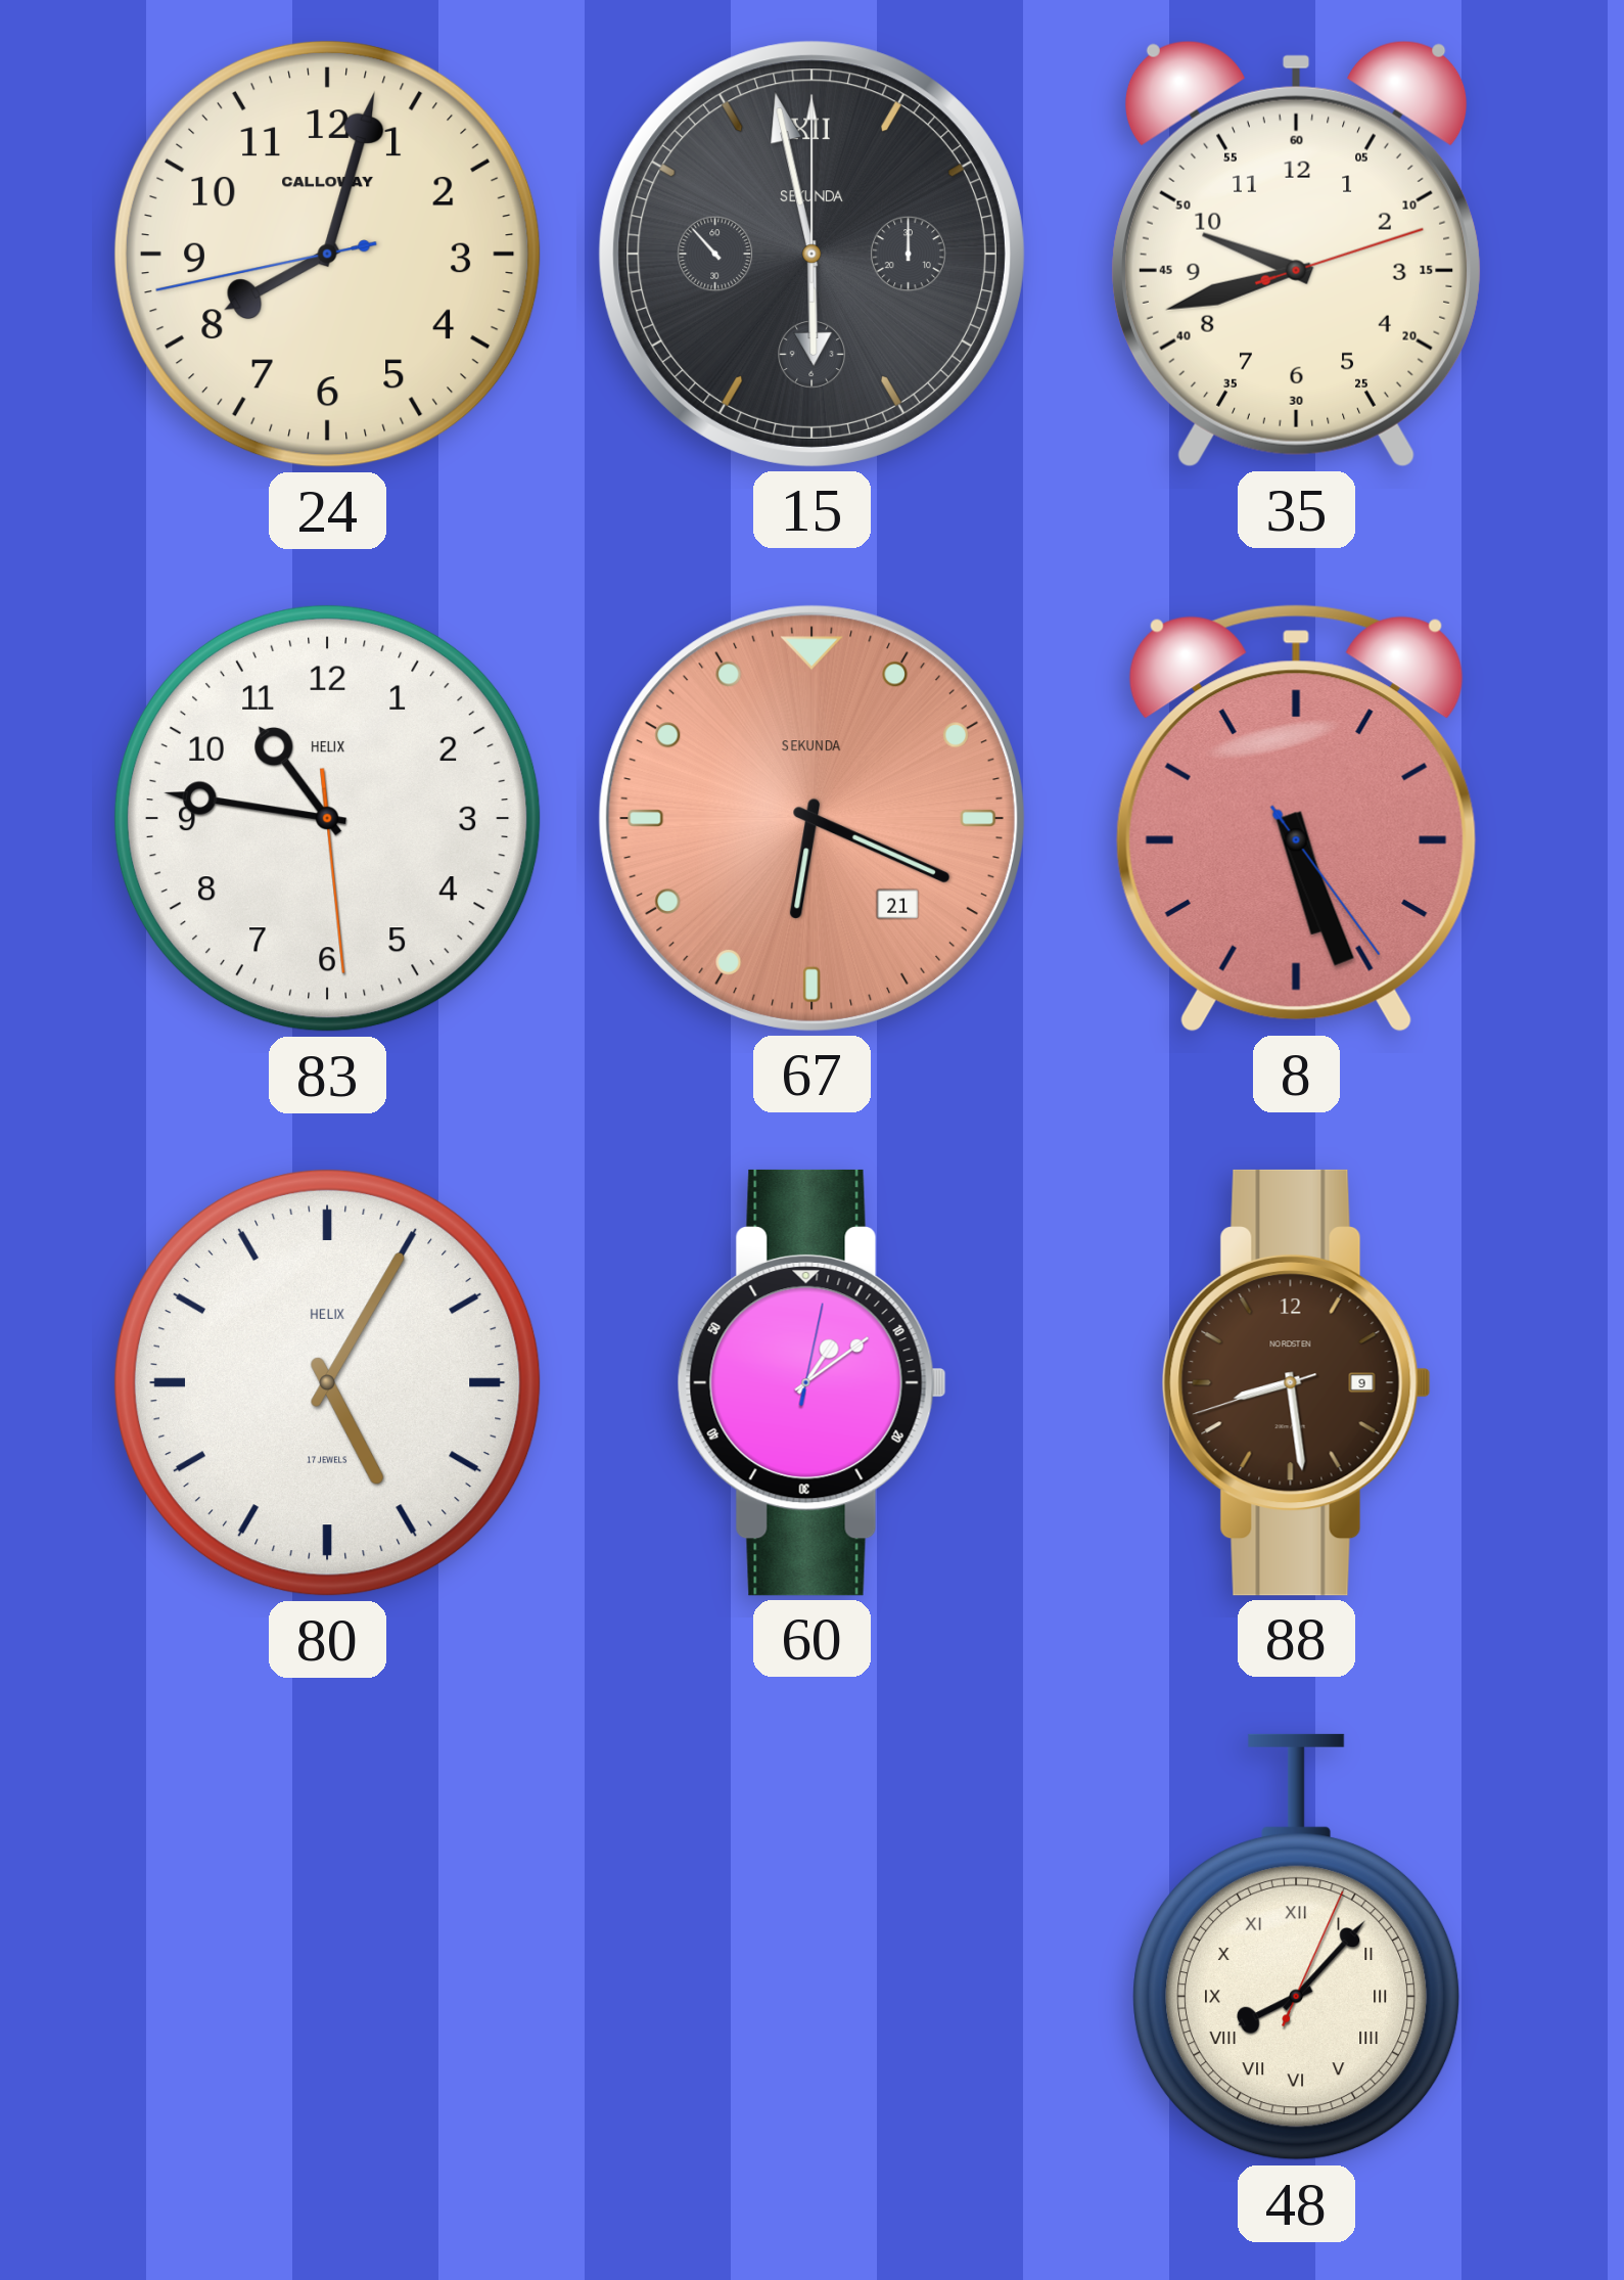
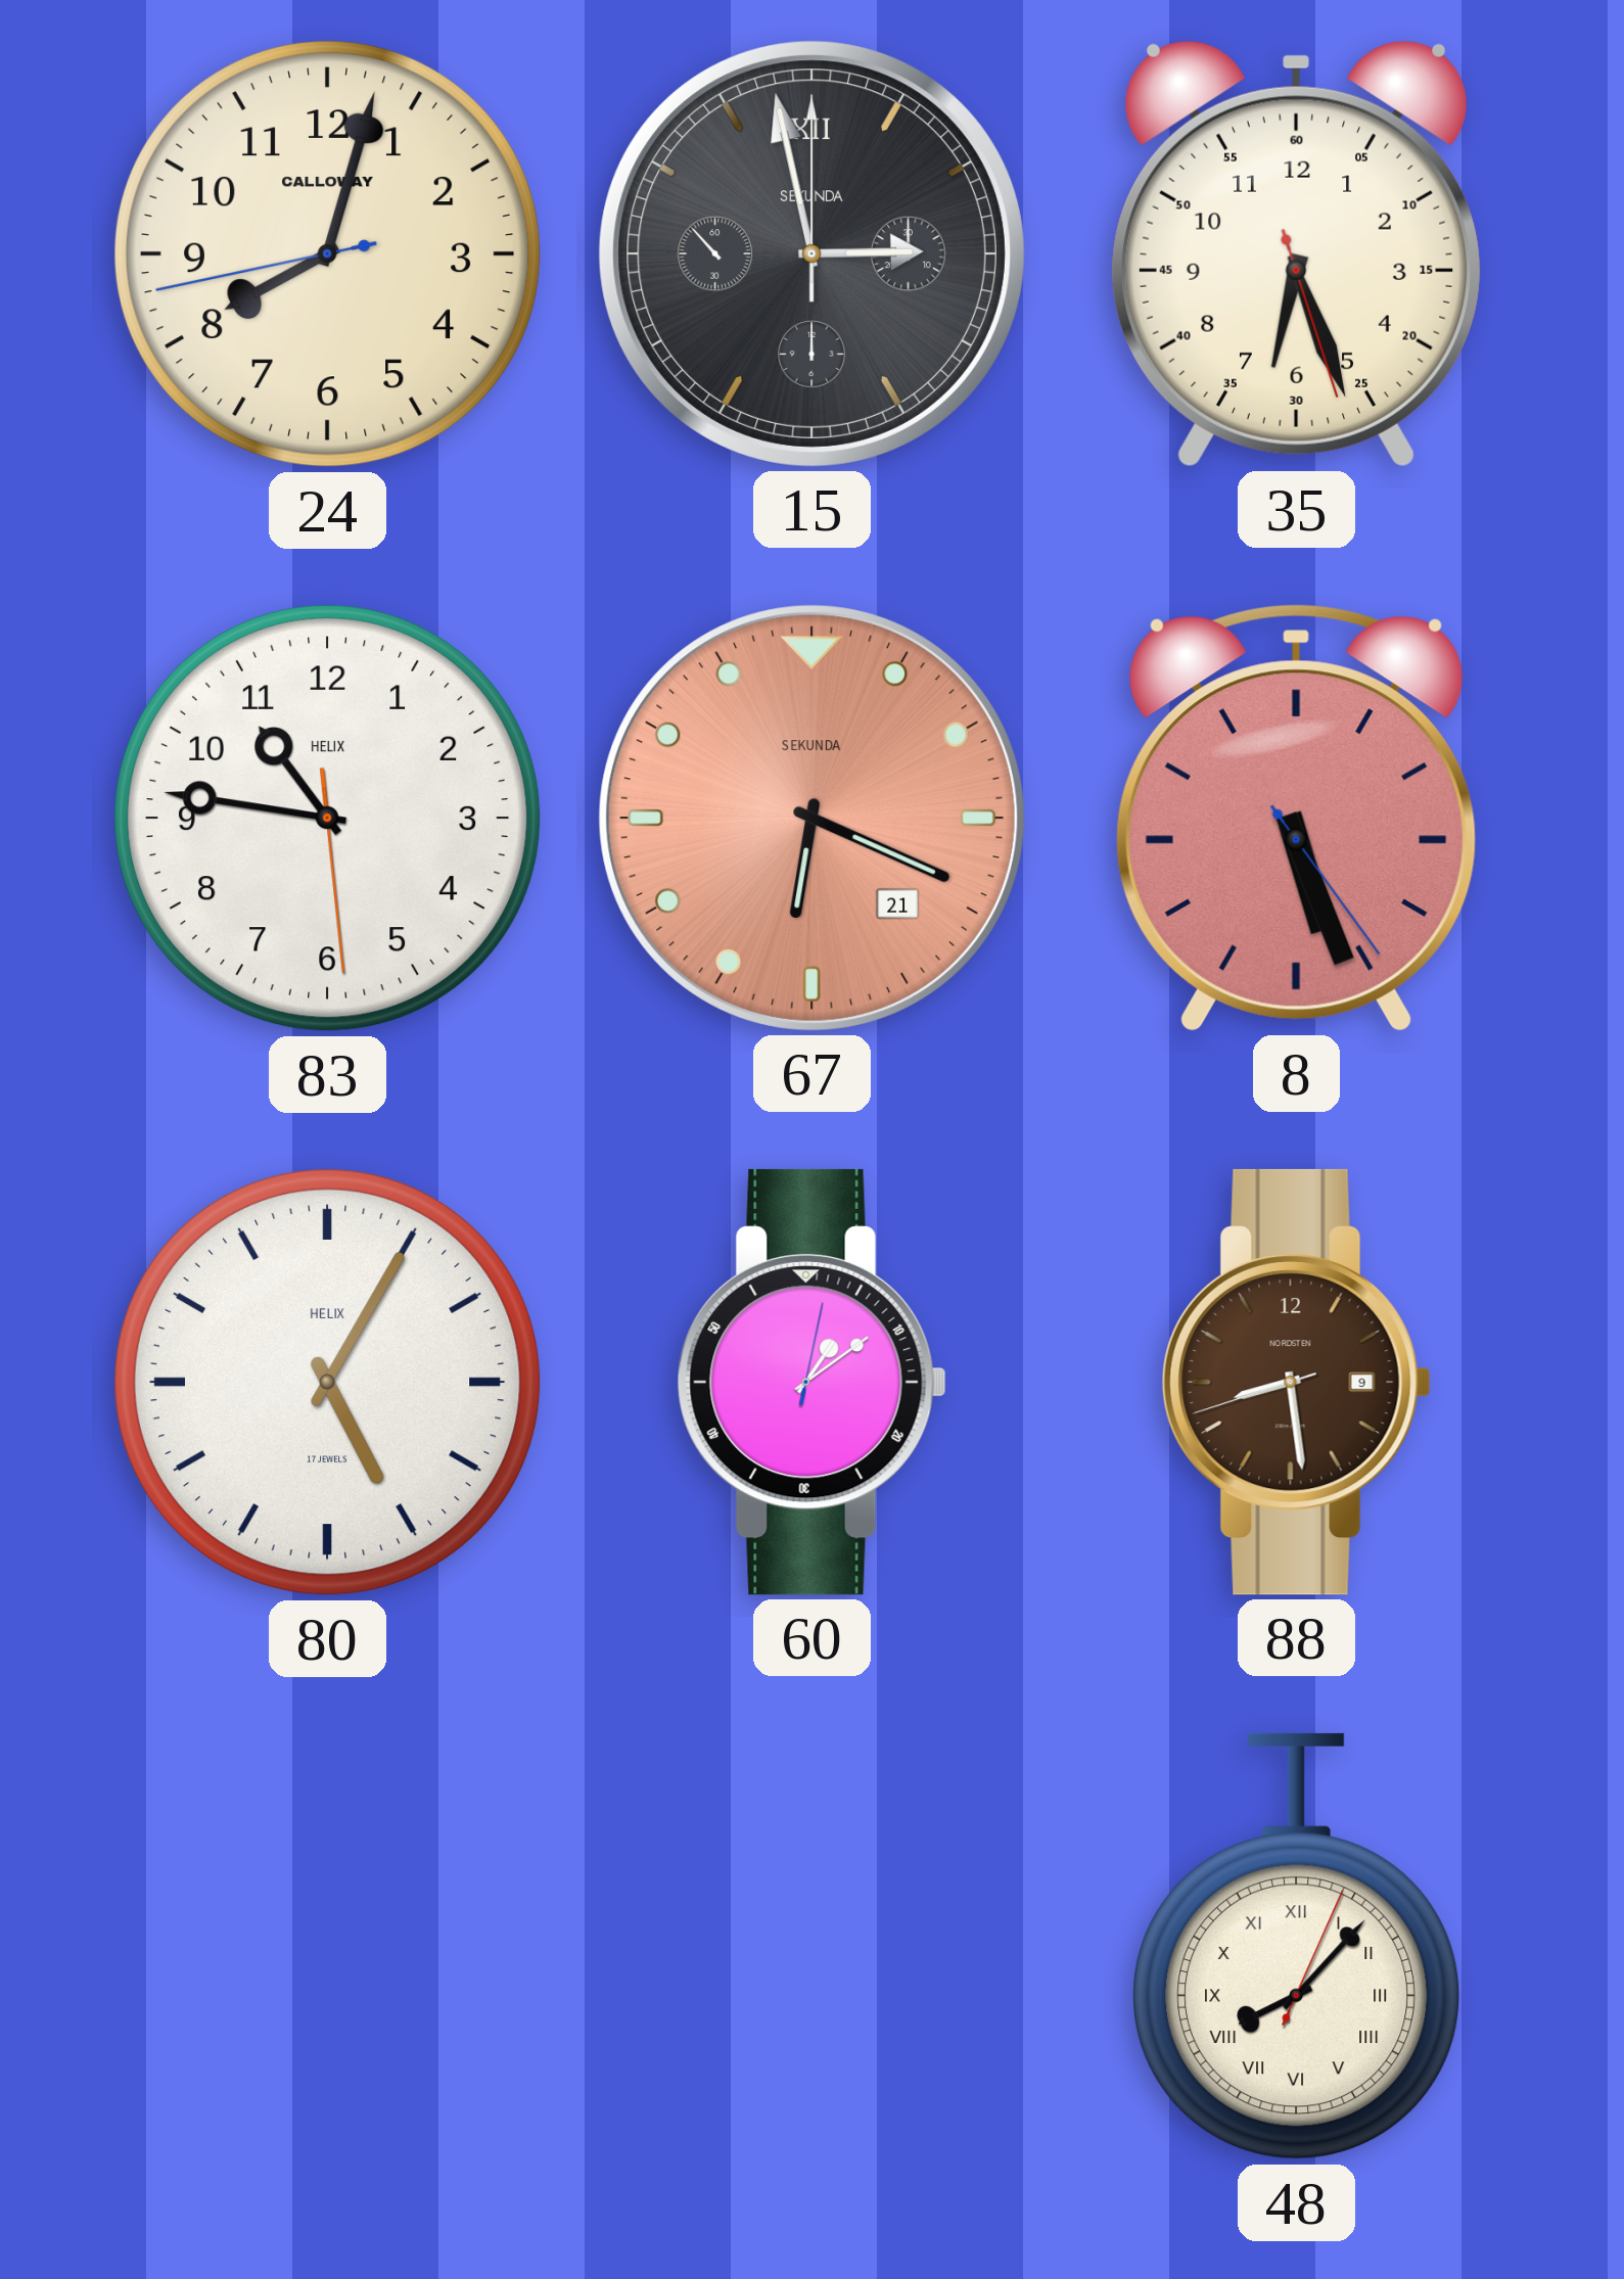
15: 5:57 -> 2:57 (811, 253)
35: 9:42 -> 6:26 (1296, 253)
